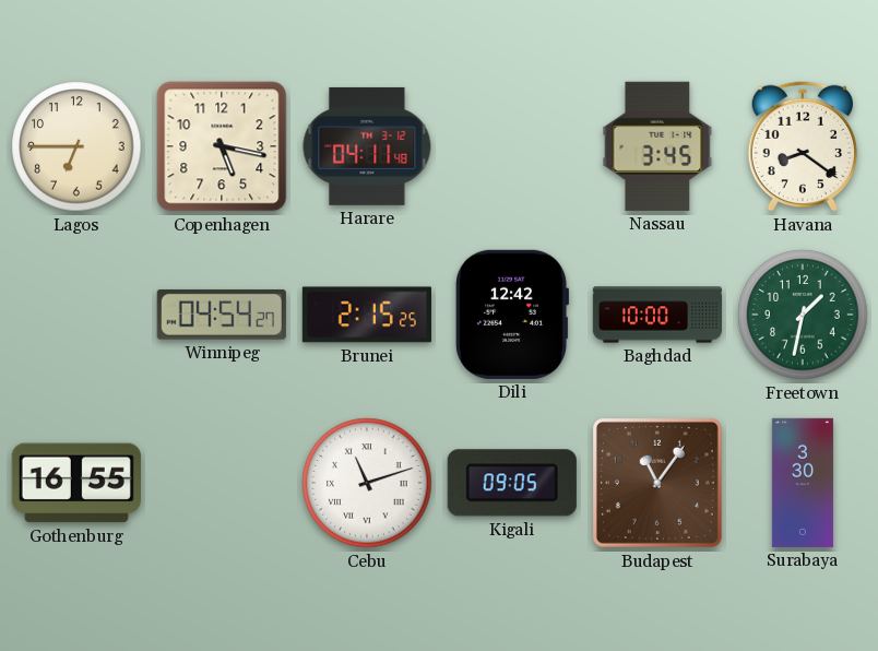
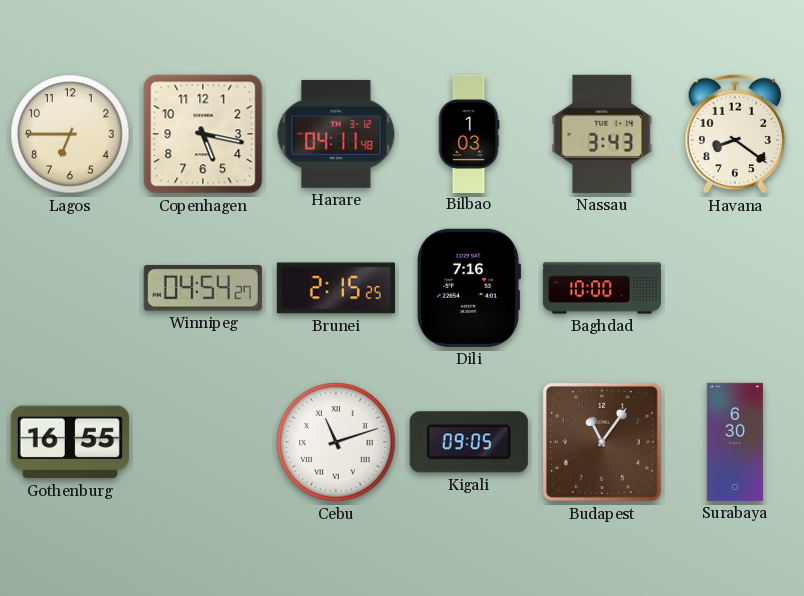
Bilbao: none -> 1:03 (469, 133)
Nassau: 3:45 -> 3:43 (602, 134)
Dili: 12:42 -> 7:16 (469, 288)
Freetown: 1:32 -> none (803, 315)
Surabaya: 3:30 -> 6:30 (735, 442)
